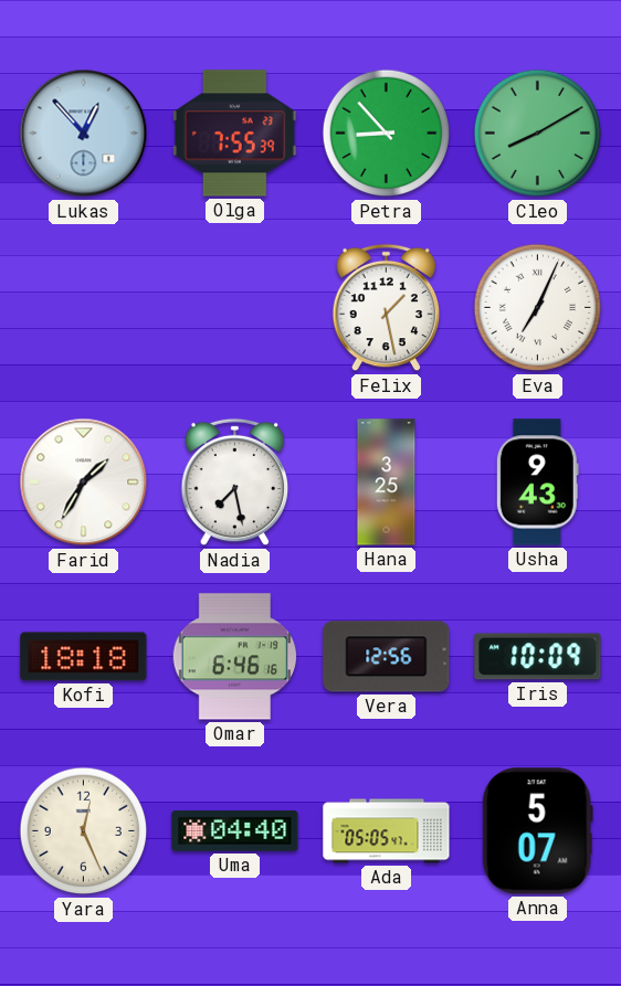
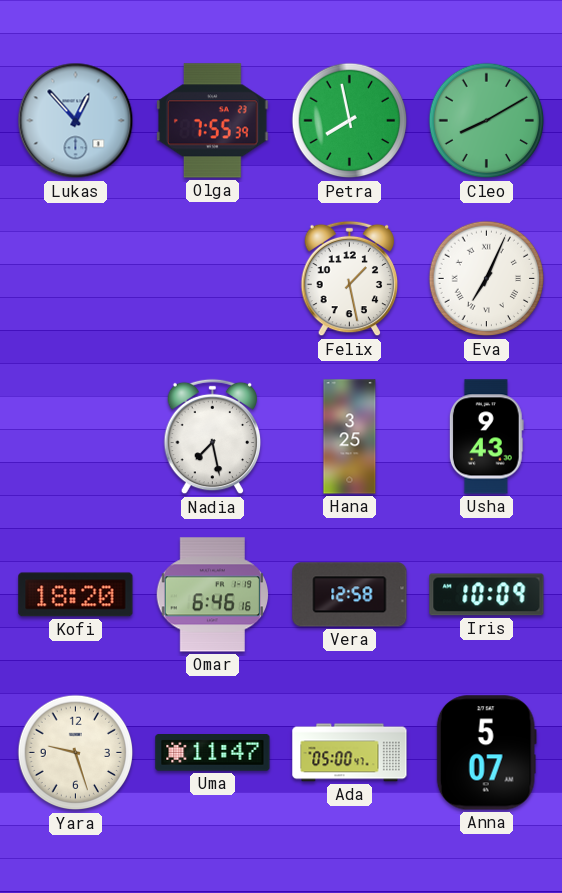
Petra: 8:53 -> 7:58 (350, 121)
Farid: 1:35 -> none (84, 483)
Kofi: 18:18 -> 18:20 (76, 595)
Vera: 12:56 -> 12:58 (350, 595)
Yara: 12:26 -> 9:27 (76, 753)
Uma: 04:40 -> 11:47 (213, 753)
Ada: 05:05 -> 05:00 (350, 753)
